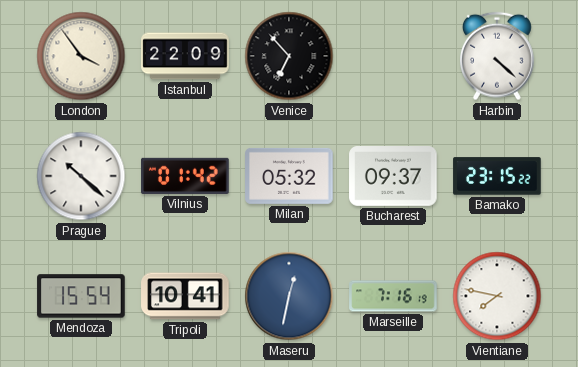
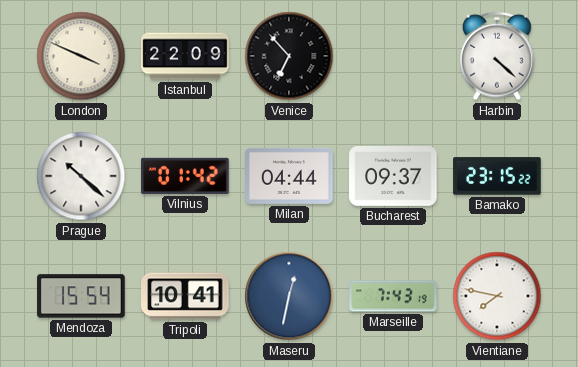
London: 3:54 -> 3:49 (81, 56)
Milan: 05:32 -> 04:44 (289, 176)
Marseille: 7:16 -> 7:43 (393, 296)
